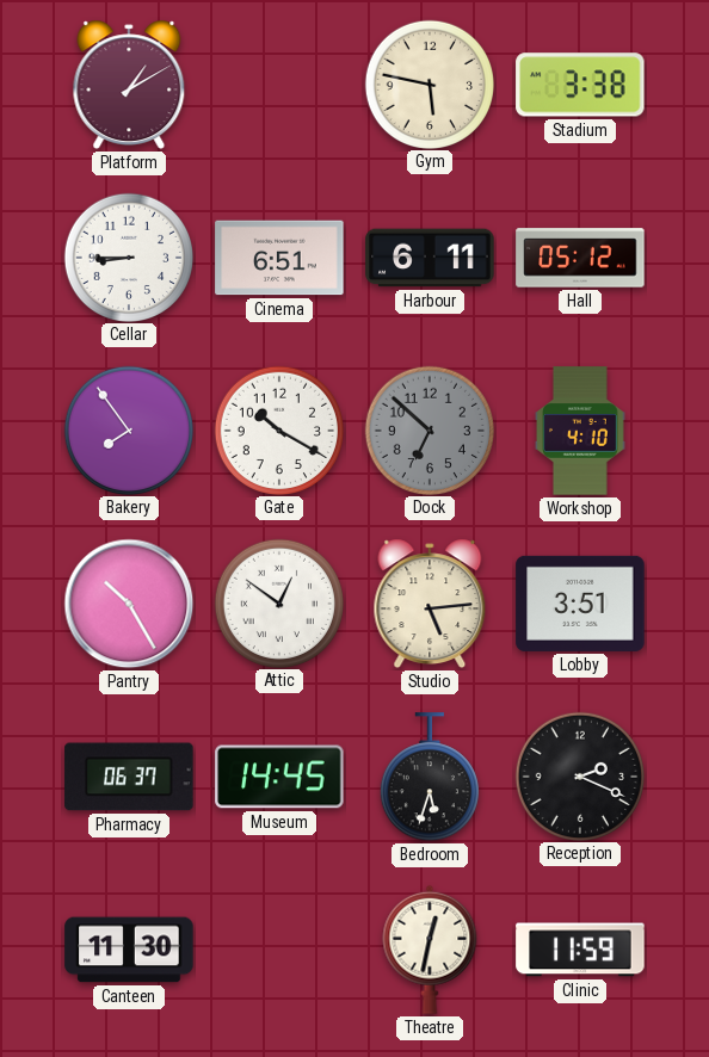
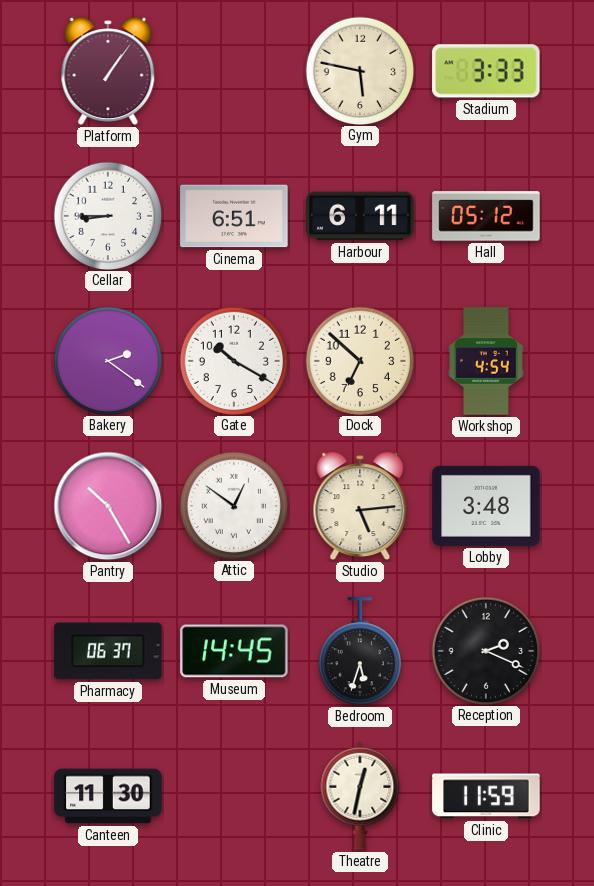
Platform: 1:10 -> 1:06 (108, 71)
Stadium: 3:38 -> 3:33 (486, 71)
Bakery: 7:54 -> 2:21 (107, 360)
Dock dial: grey -> cream (359, 360)
Workshop: 4:10 -> 4:54 (487, 361)
Lobby: 3:51 -> 3:48 (486, 506)
